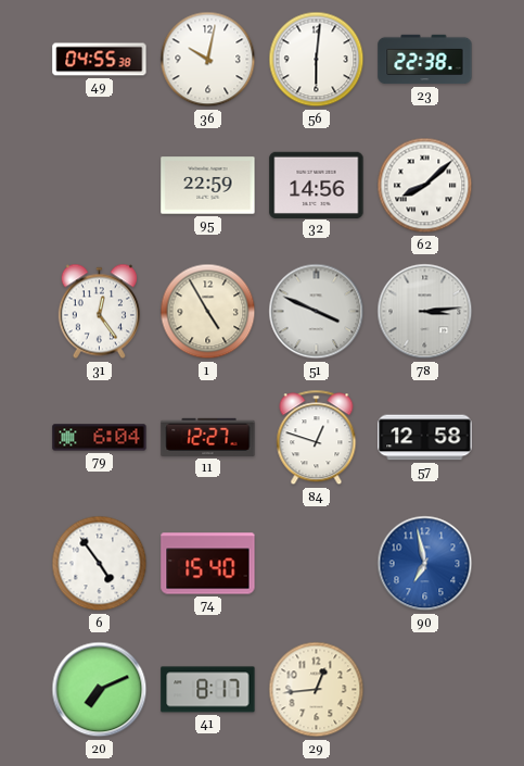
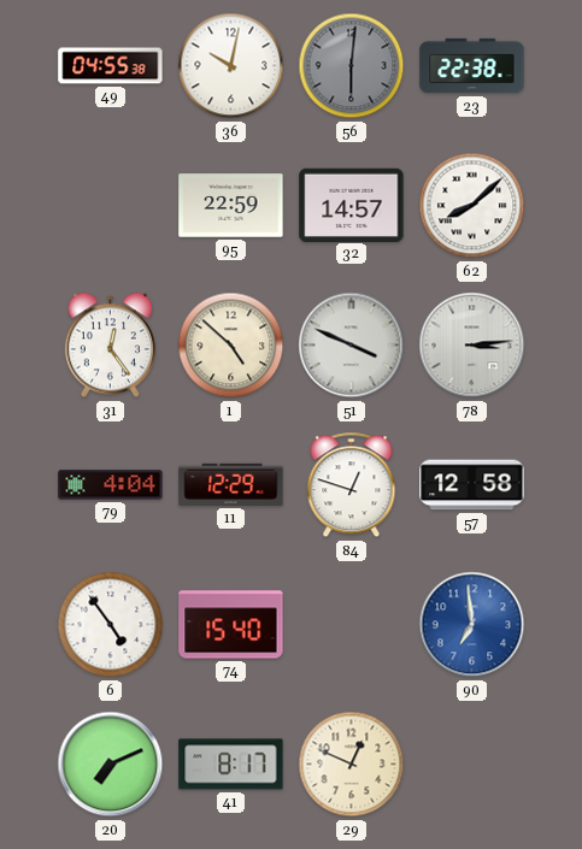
56 dial: white -> grey (352, 66)
32: 14:56 -> 14:57 (352, 205)
1: 4:55 -> 4:52 (231, 346)
79: 6:04 -> 4:04 (111, 485)
11: 12:27 -> 12:29 (231, 484)
90: 6:58 -> 6:59 (472, 625)
29: 12:44 -> 12:49 (352, 765)
